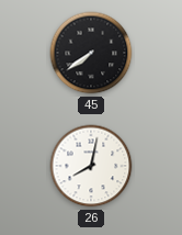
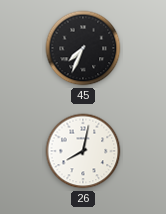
45: 7:39 -> 7:34 (83, 48)
